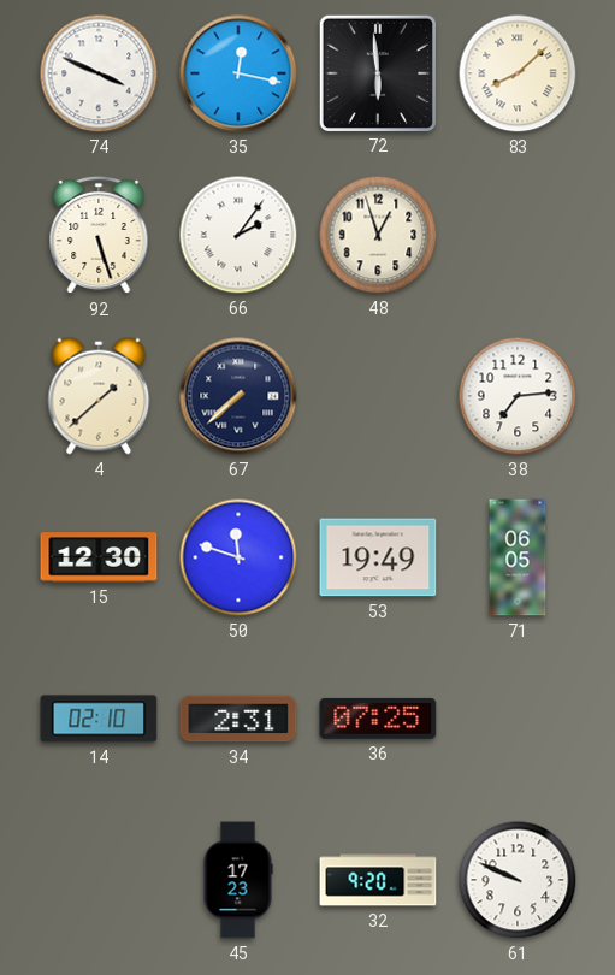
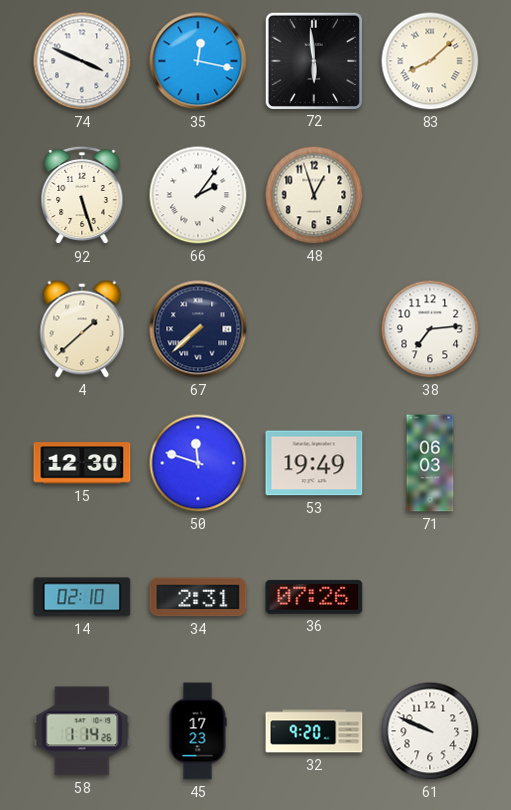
71: 06:05 -> 06:03 (430, 463)
36: 07:25 -> 07:26 (314, 597)
58: none -> 1:14 (82, 731)
